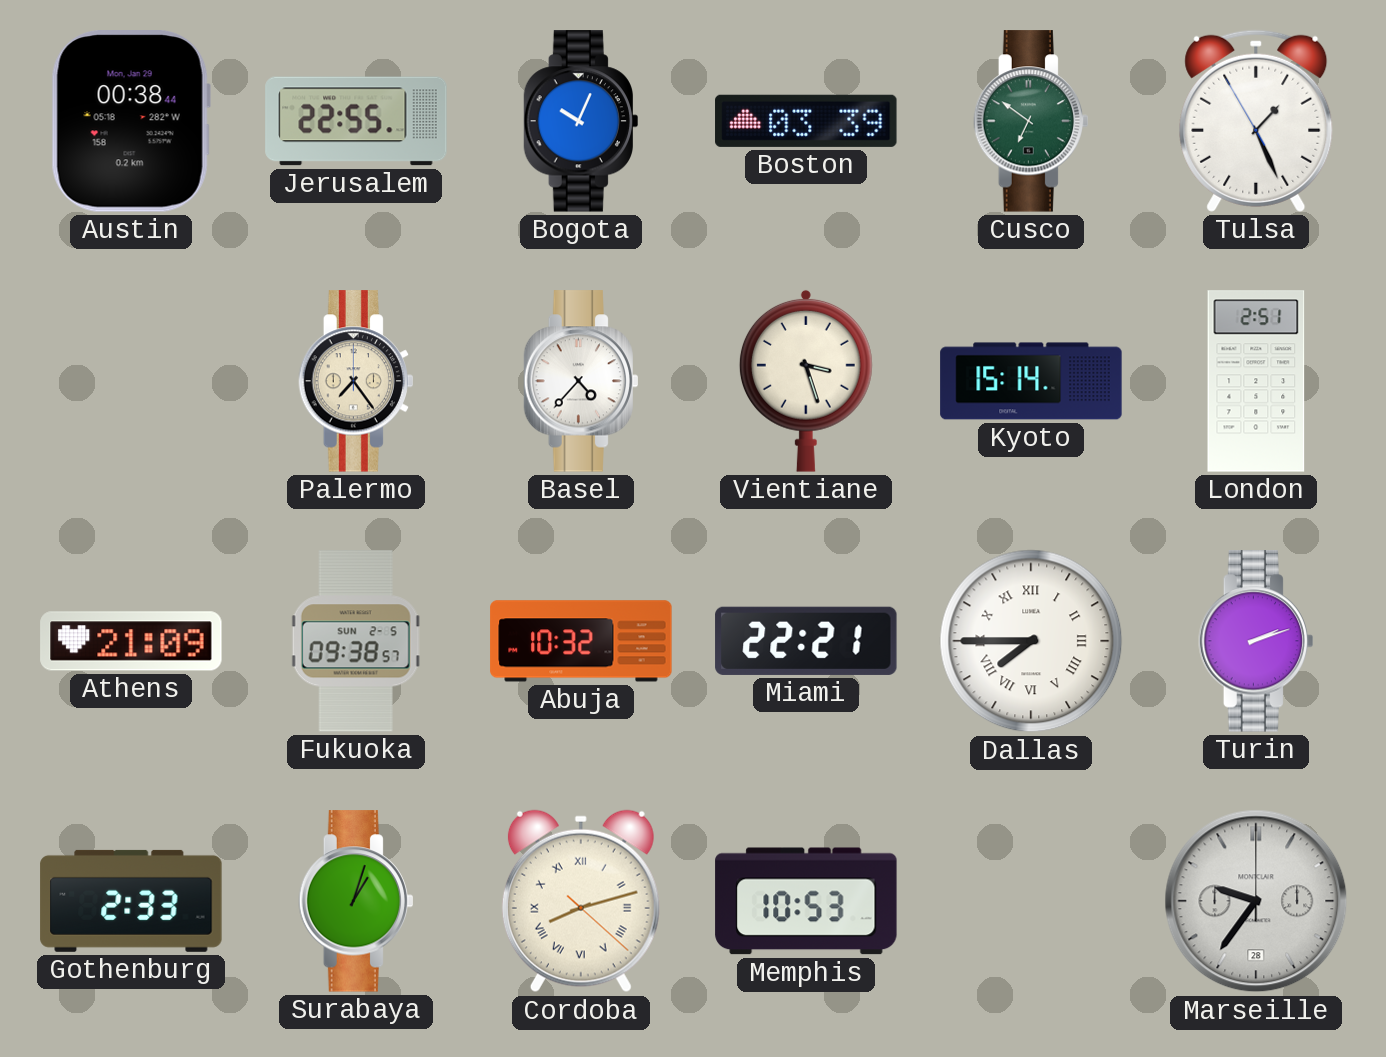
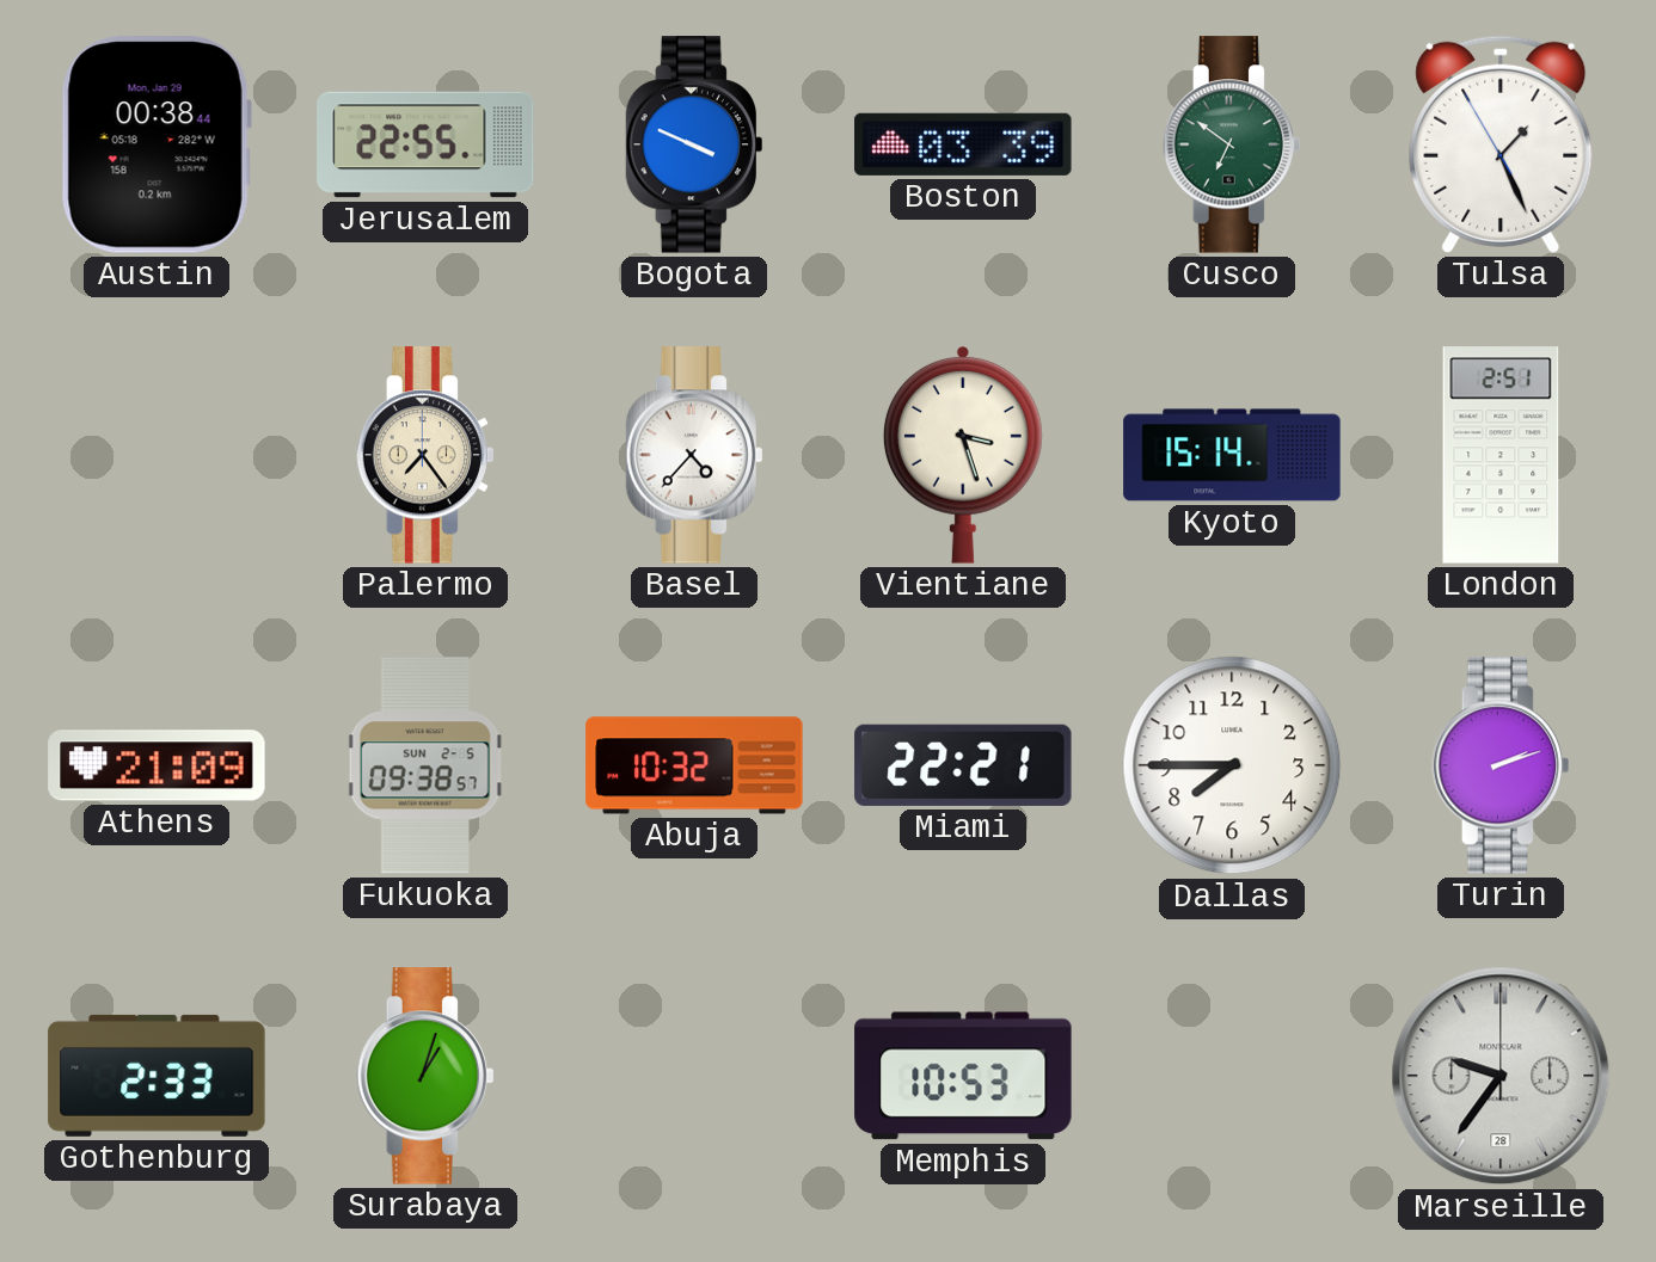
Bogota: 10:04 -> 3:49 (693, 144)
Dallas numerals: Roman -> Arabic (1232, 765)
Cordoba: 8:12 -> none (581, 901)
